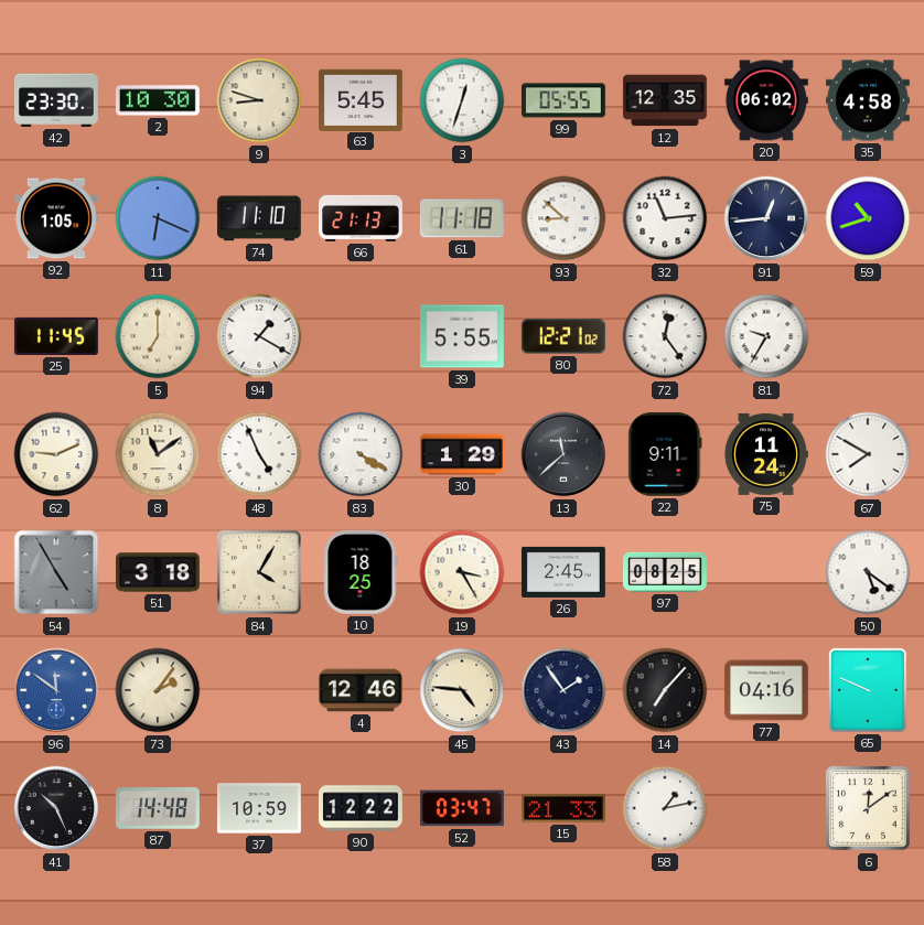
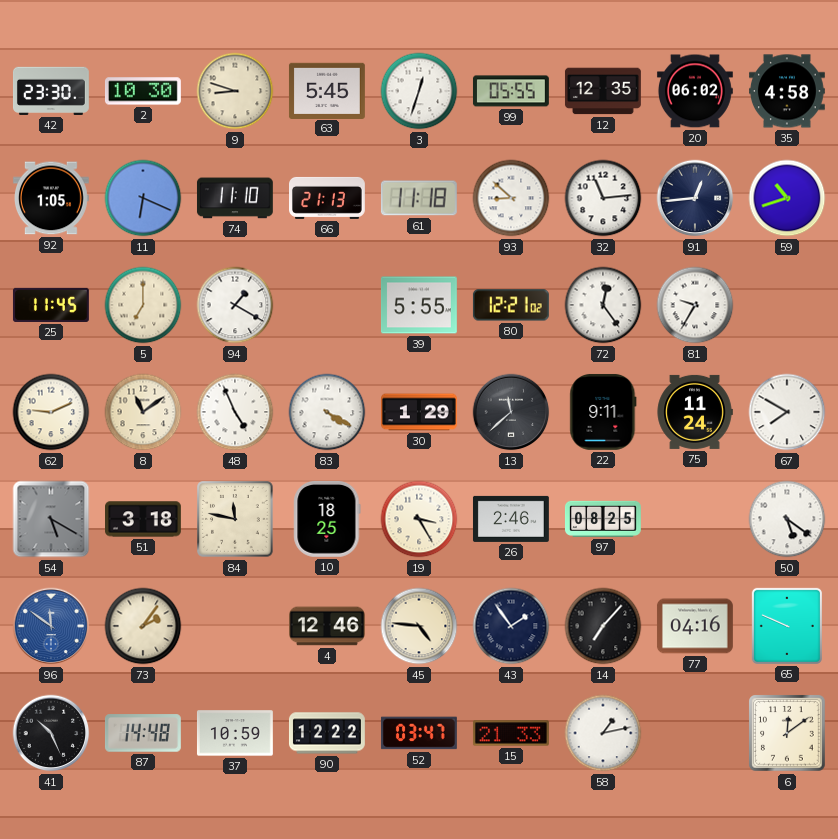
54: 4:55 -> 5:20 (51, 519)
84: 4:05 -> 11:47 (235, 519)
26: 2:45 -> 2:46 (511, 519)
